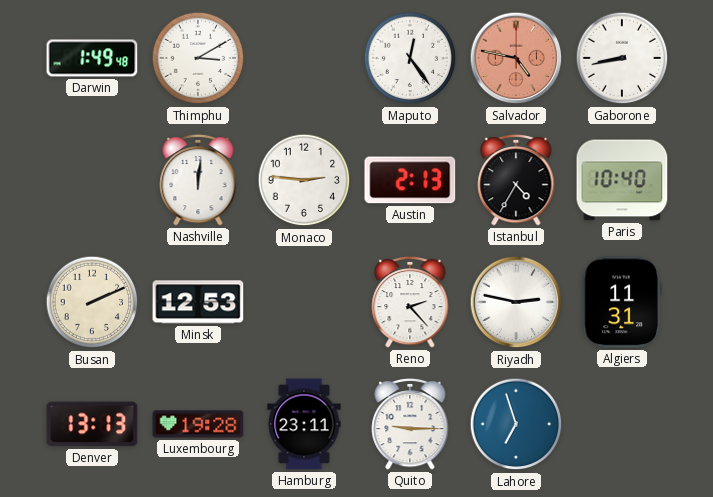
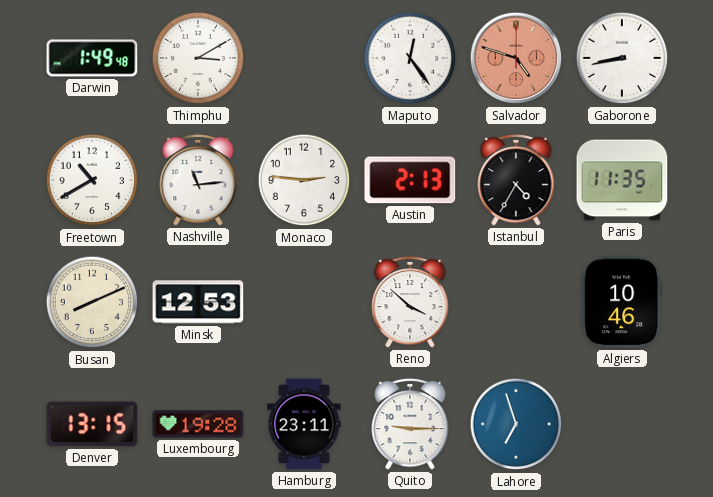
Salvador: 4:47 -> 4:48 (516, 58)
Freetown: none -> 10:40 (92, 180)
Nashville: 12:01 -> 11:14 (198, 180)
Paris: 10:40 -> 11:35 (622, 180)
Busan: 2:11 -> 8:11 (92, 302)
Reno: 2:23 -> 3:52 (410, 302)
Riyadh: 2:47 -> none (516, 302)
Algiers: 11:31 -> 10:46 (622, 302)
Denver: 13:13 -> 13:15 (92, 424)
